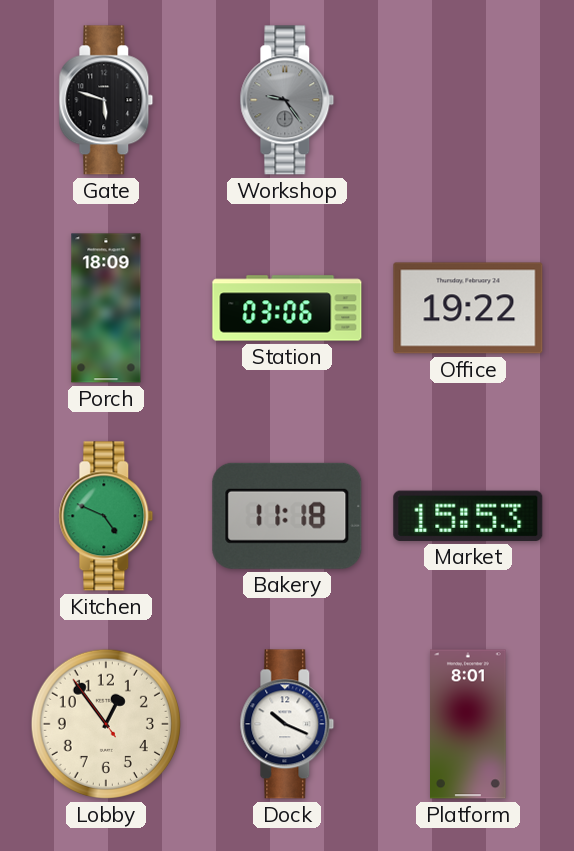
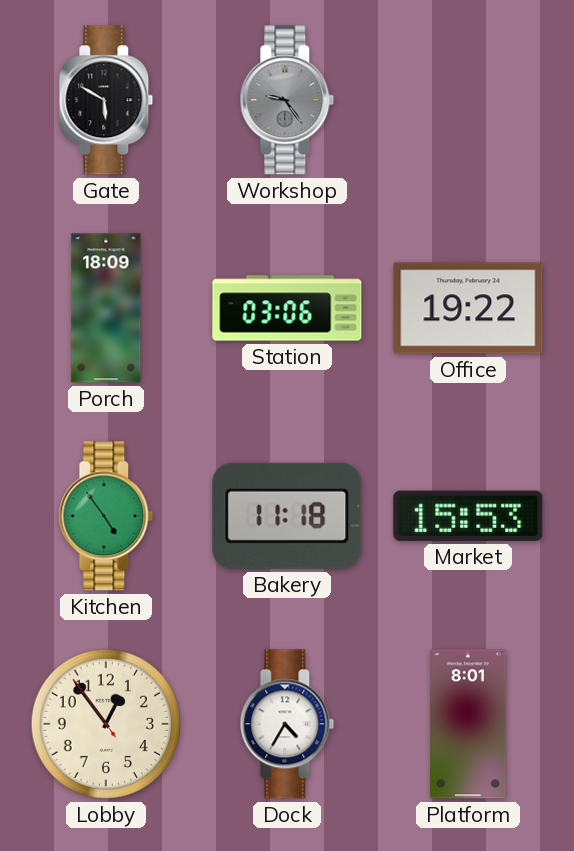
Gate: 5:48 -> 5:50 (106, 100)
Kitchen: 4:49 -> 4:54 (106, 516)
Dock: 10:19 -> 4:35 (287, 724)
